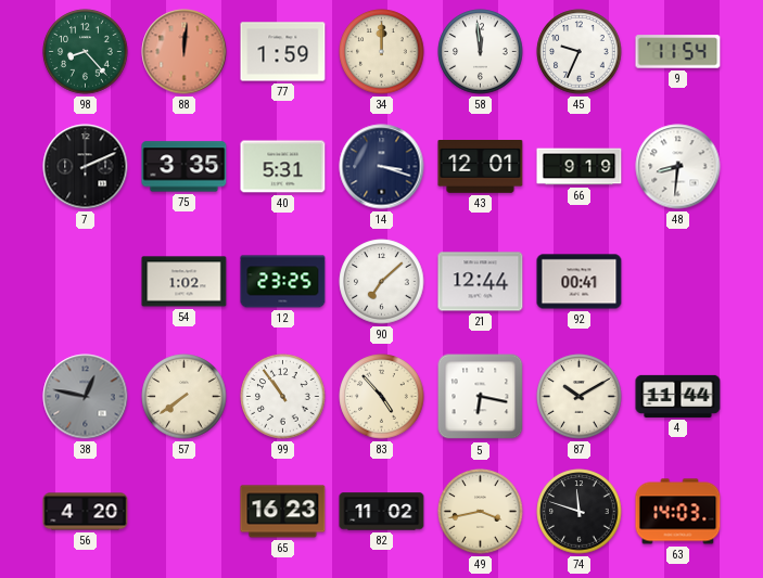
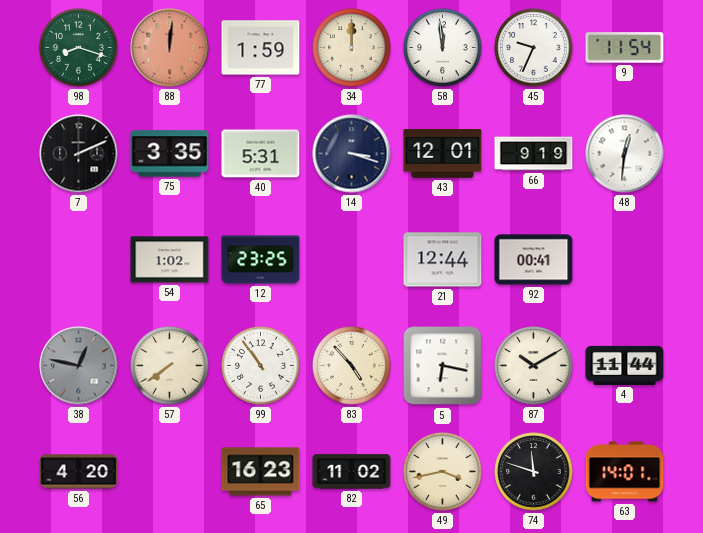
98: 8:23 -> 8:18 (79, 48)
48: 8:31 -> 12:31 (625, 154)
90: 7:08 -> none (382, 282)
63: 14:03 -> 14:01 (625, 472)
